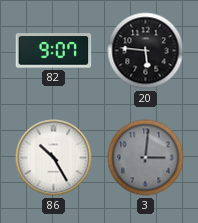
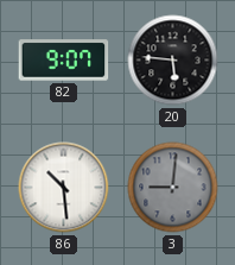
86: 10:25 -> 10:29 (64, 188)
3: 3:01 -> 9:01 (173, 188)
